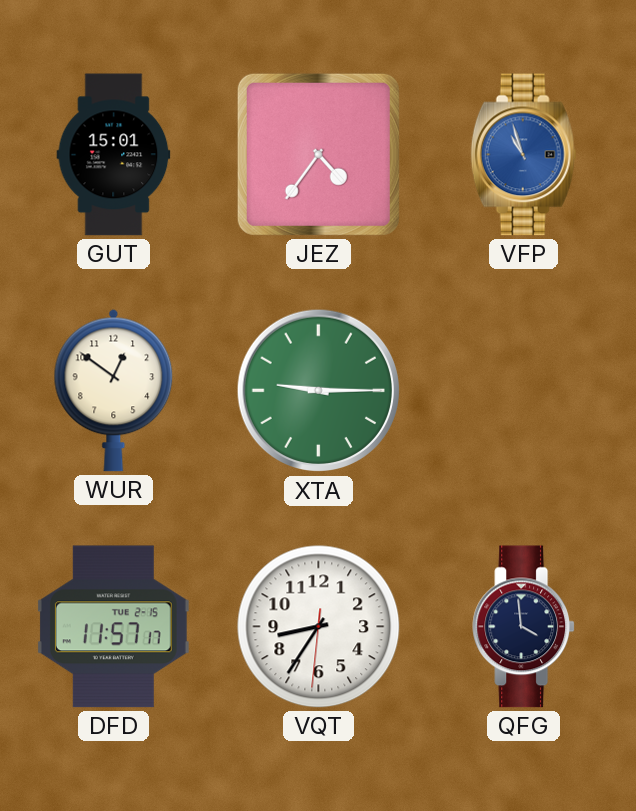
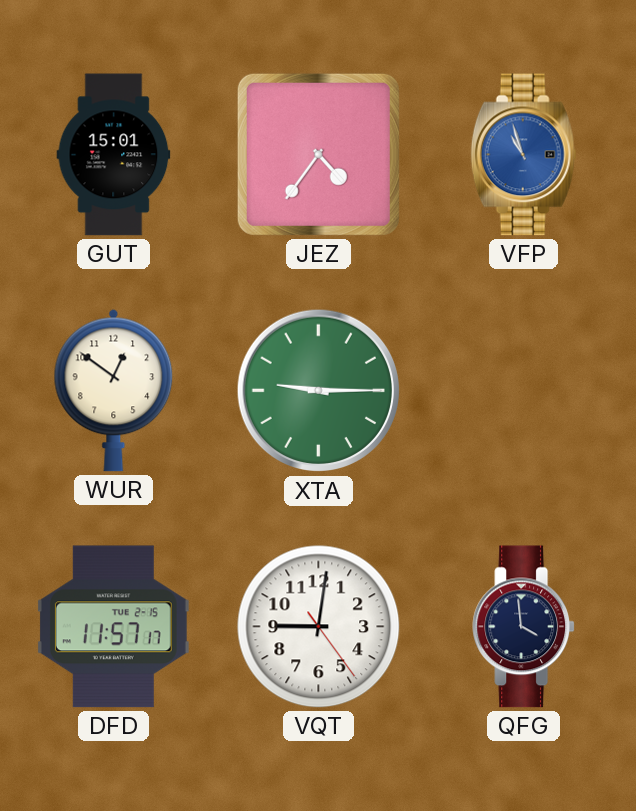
VQT: 8:35 -> 9:01 (319, 627)
